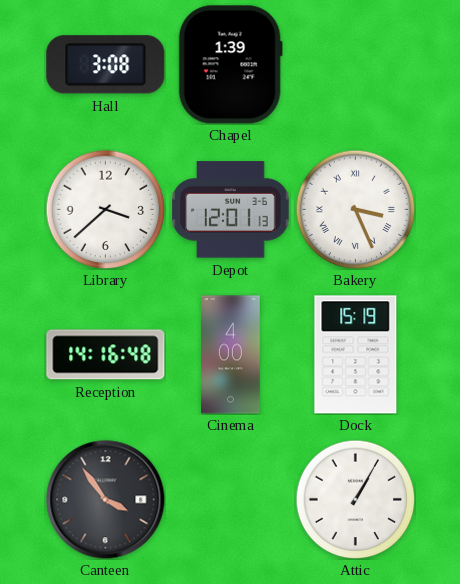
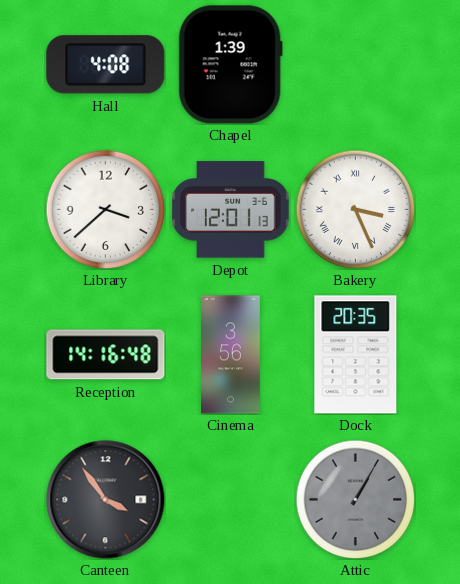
Hall: 3:08 -> 4:08 (106, 65)
Cinema: 4:00 -> 3:56 (231, 355)
Dock: 15:19 -> 20:35 (356, 355)
Attic dial: white -> grey (355, 499)
